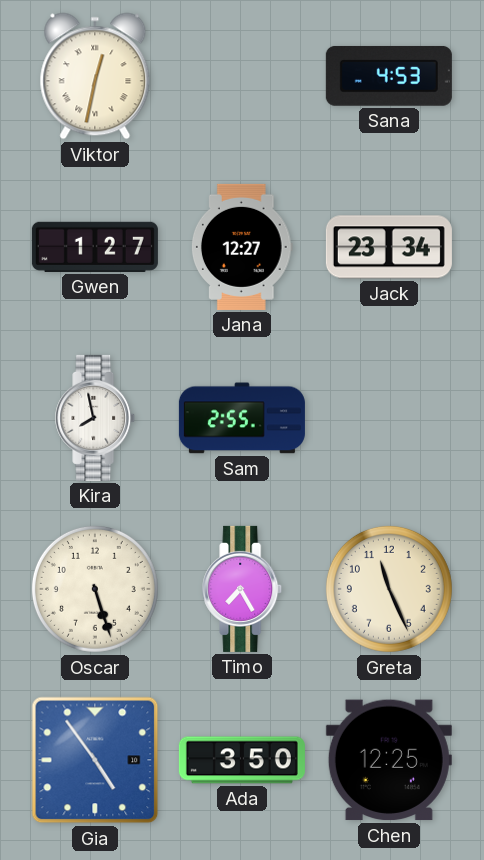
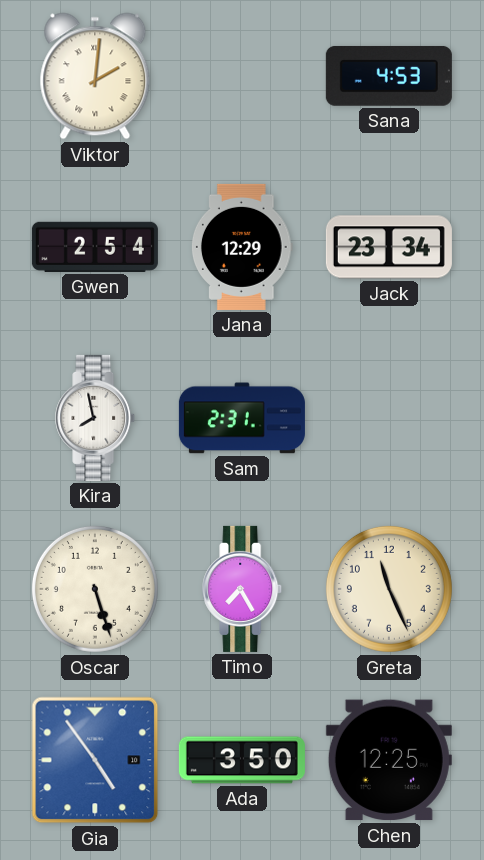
Viktor: 12:32 -> 2:01 (95, 76)
Gwen: 1:27 -> 2:54 (95, 247)
Jana: 12:27 -> 12:29 (242, 247)
Sam: 2:55 -> 2:31 (242, 418)
